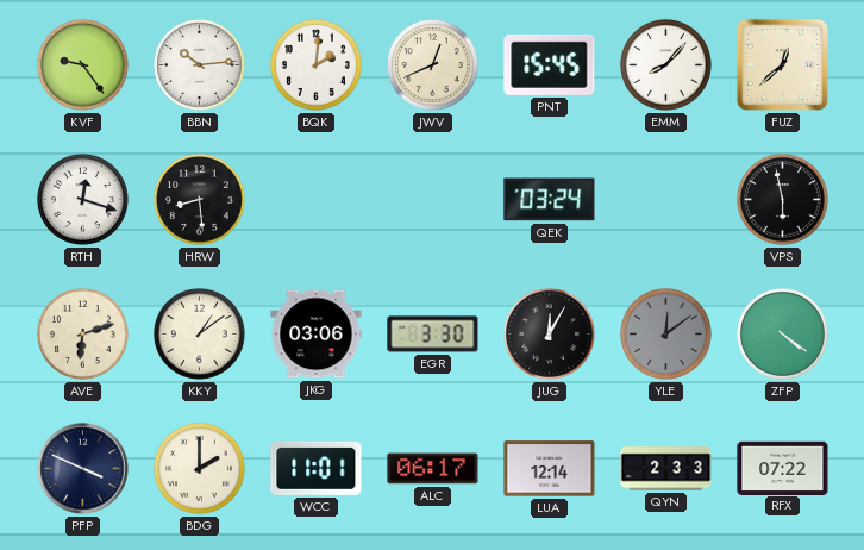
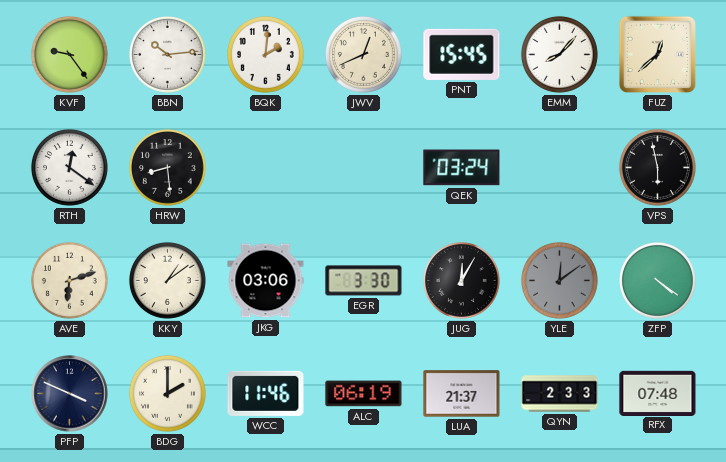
RTH: 12:18 -> 12:21 (69, 167)
WCC: 11:01 -> 11:46 (266, 393)
ALC: 06:17 -> 06:19 (364, 394)
LUA: 12:14 -> 21:37 (462, 394)
RFX: 07:22 -> 07:48 (658, 393)
